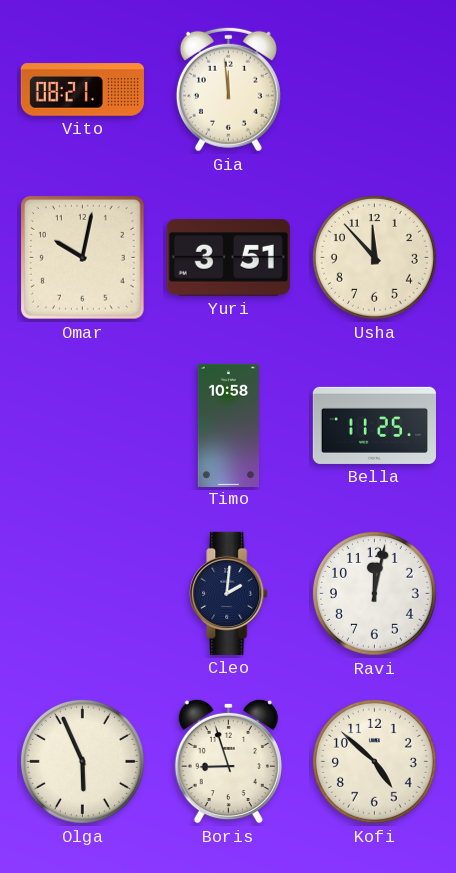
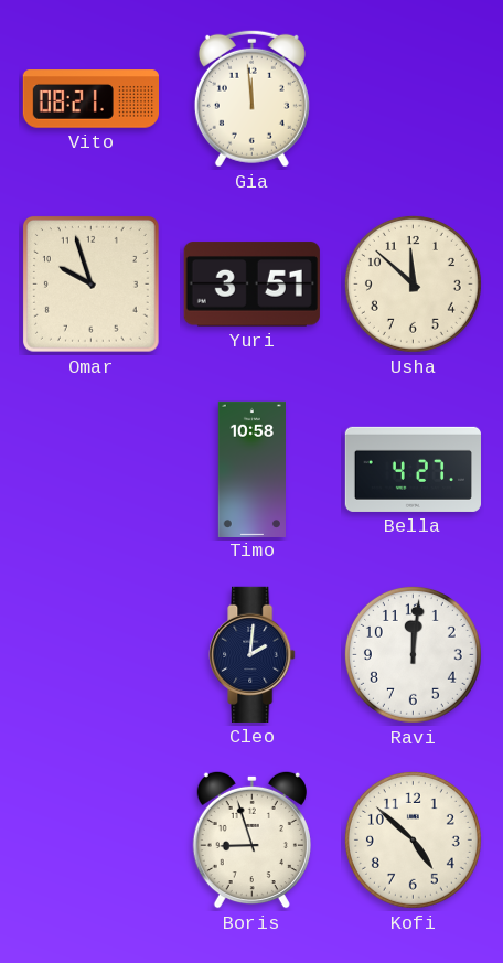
Omar: 10:02 -> 9:57 (90, 283)
Usha: 11:53 -> 11:52 (413, 283)
Bella: 11:25 -> 4:27 (413, 469)
Ravi: 12:02 -> 12:01 (413, 654)
Olga: 5:56 -> none (82, 761)
